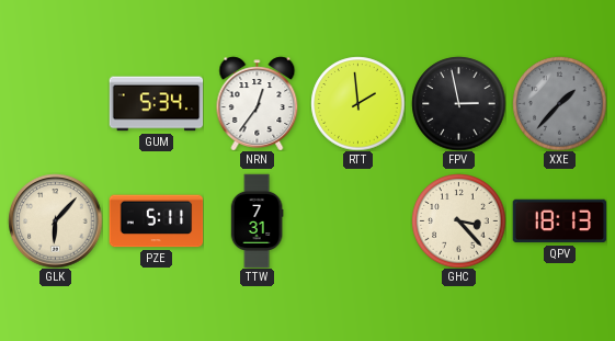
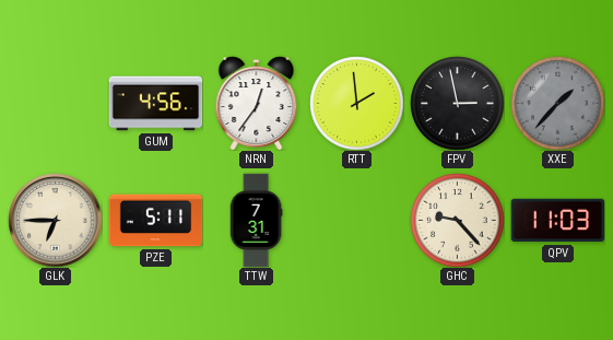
GUM: 5:34 -> 4:56 (155, 104)
GLK: 6:07 -> 6:45 (55, 220)
GHC: 3:23 -> 9:23 (457, 220)
QPV: 18:13 -> 11:03 (557, 221)
